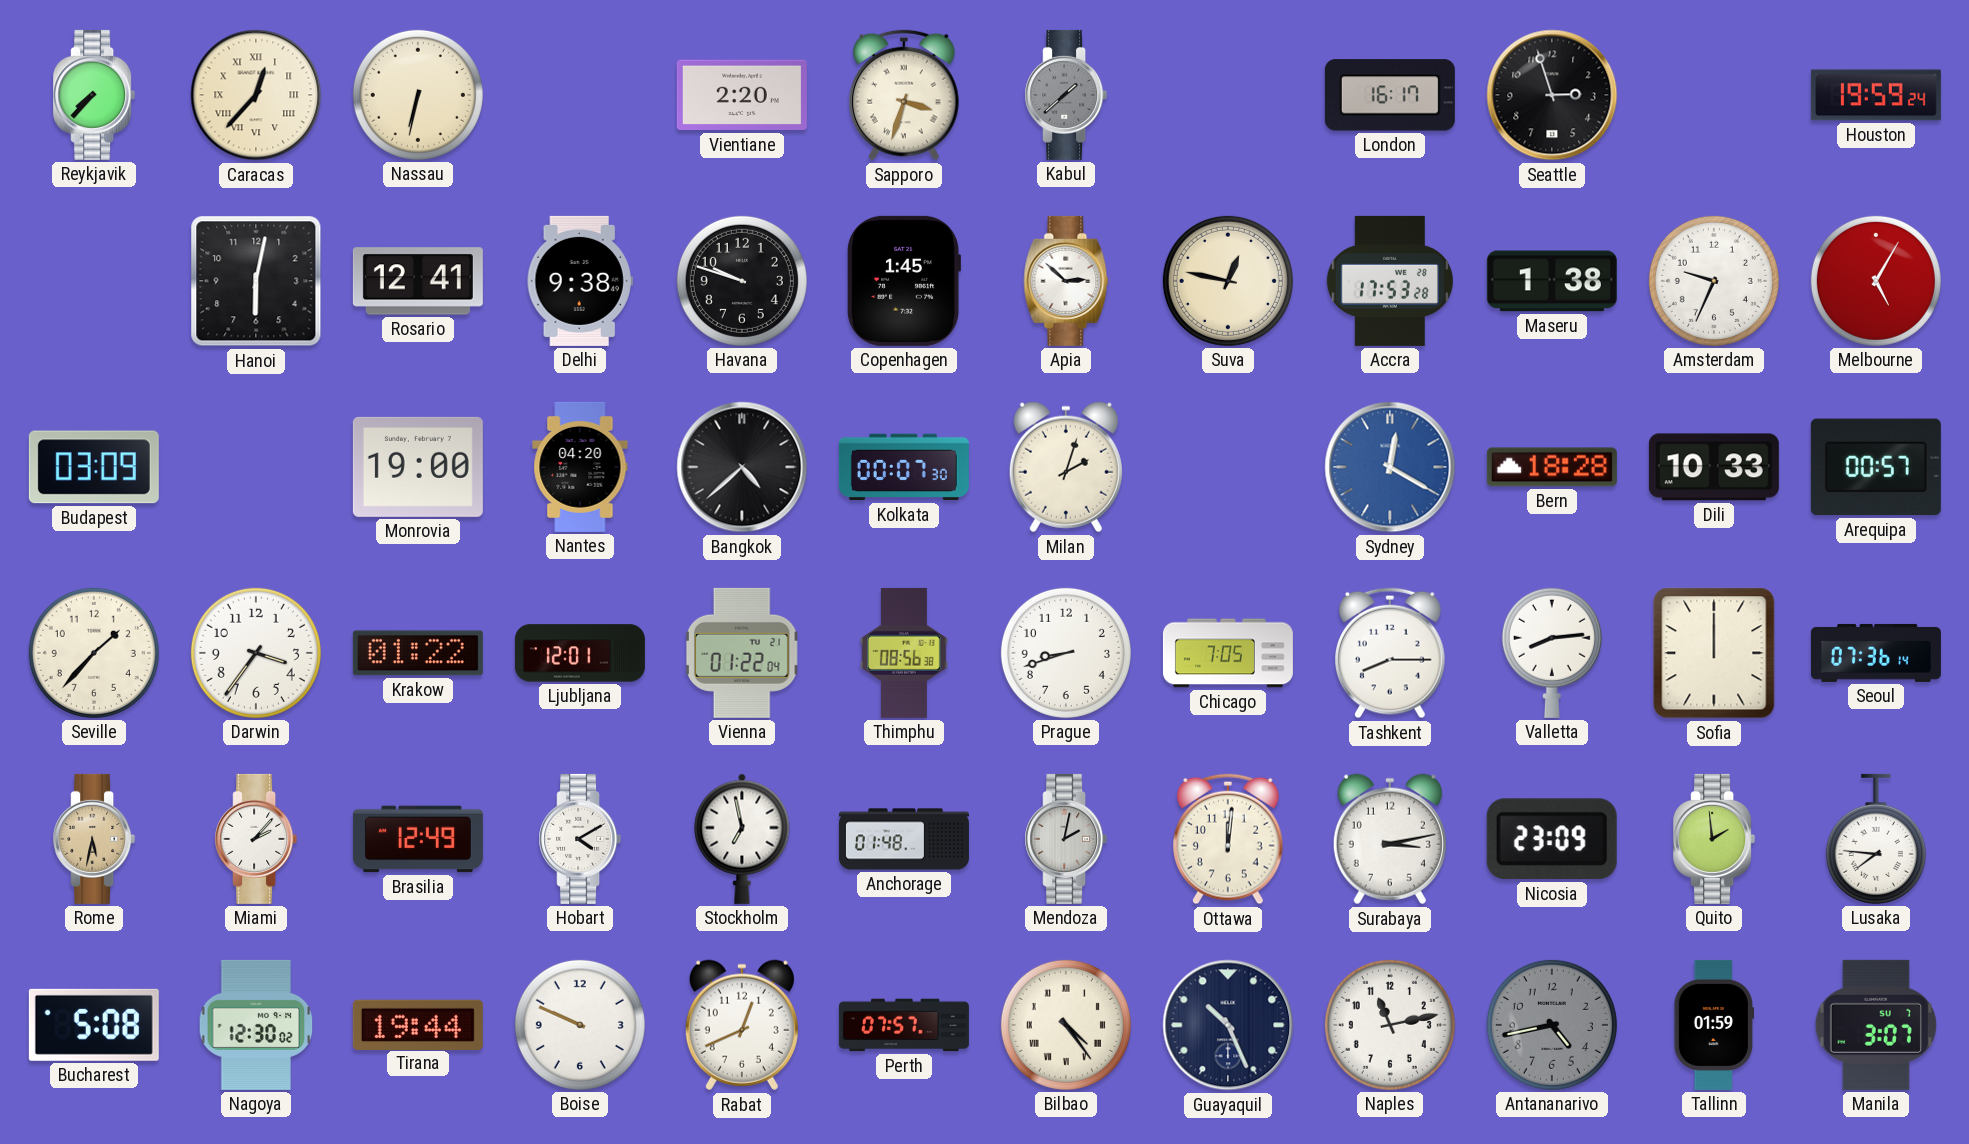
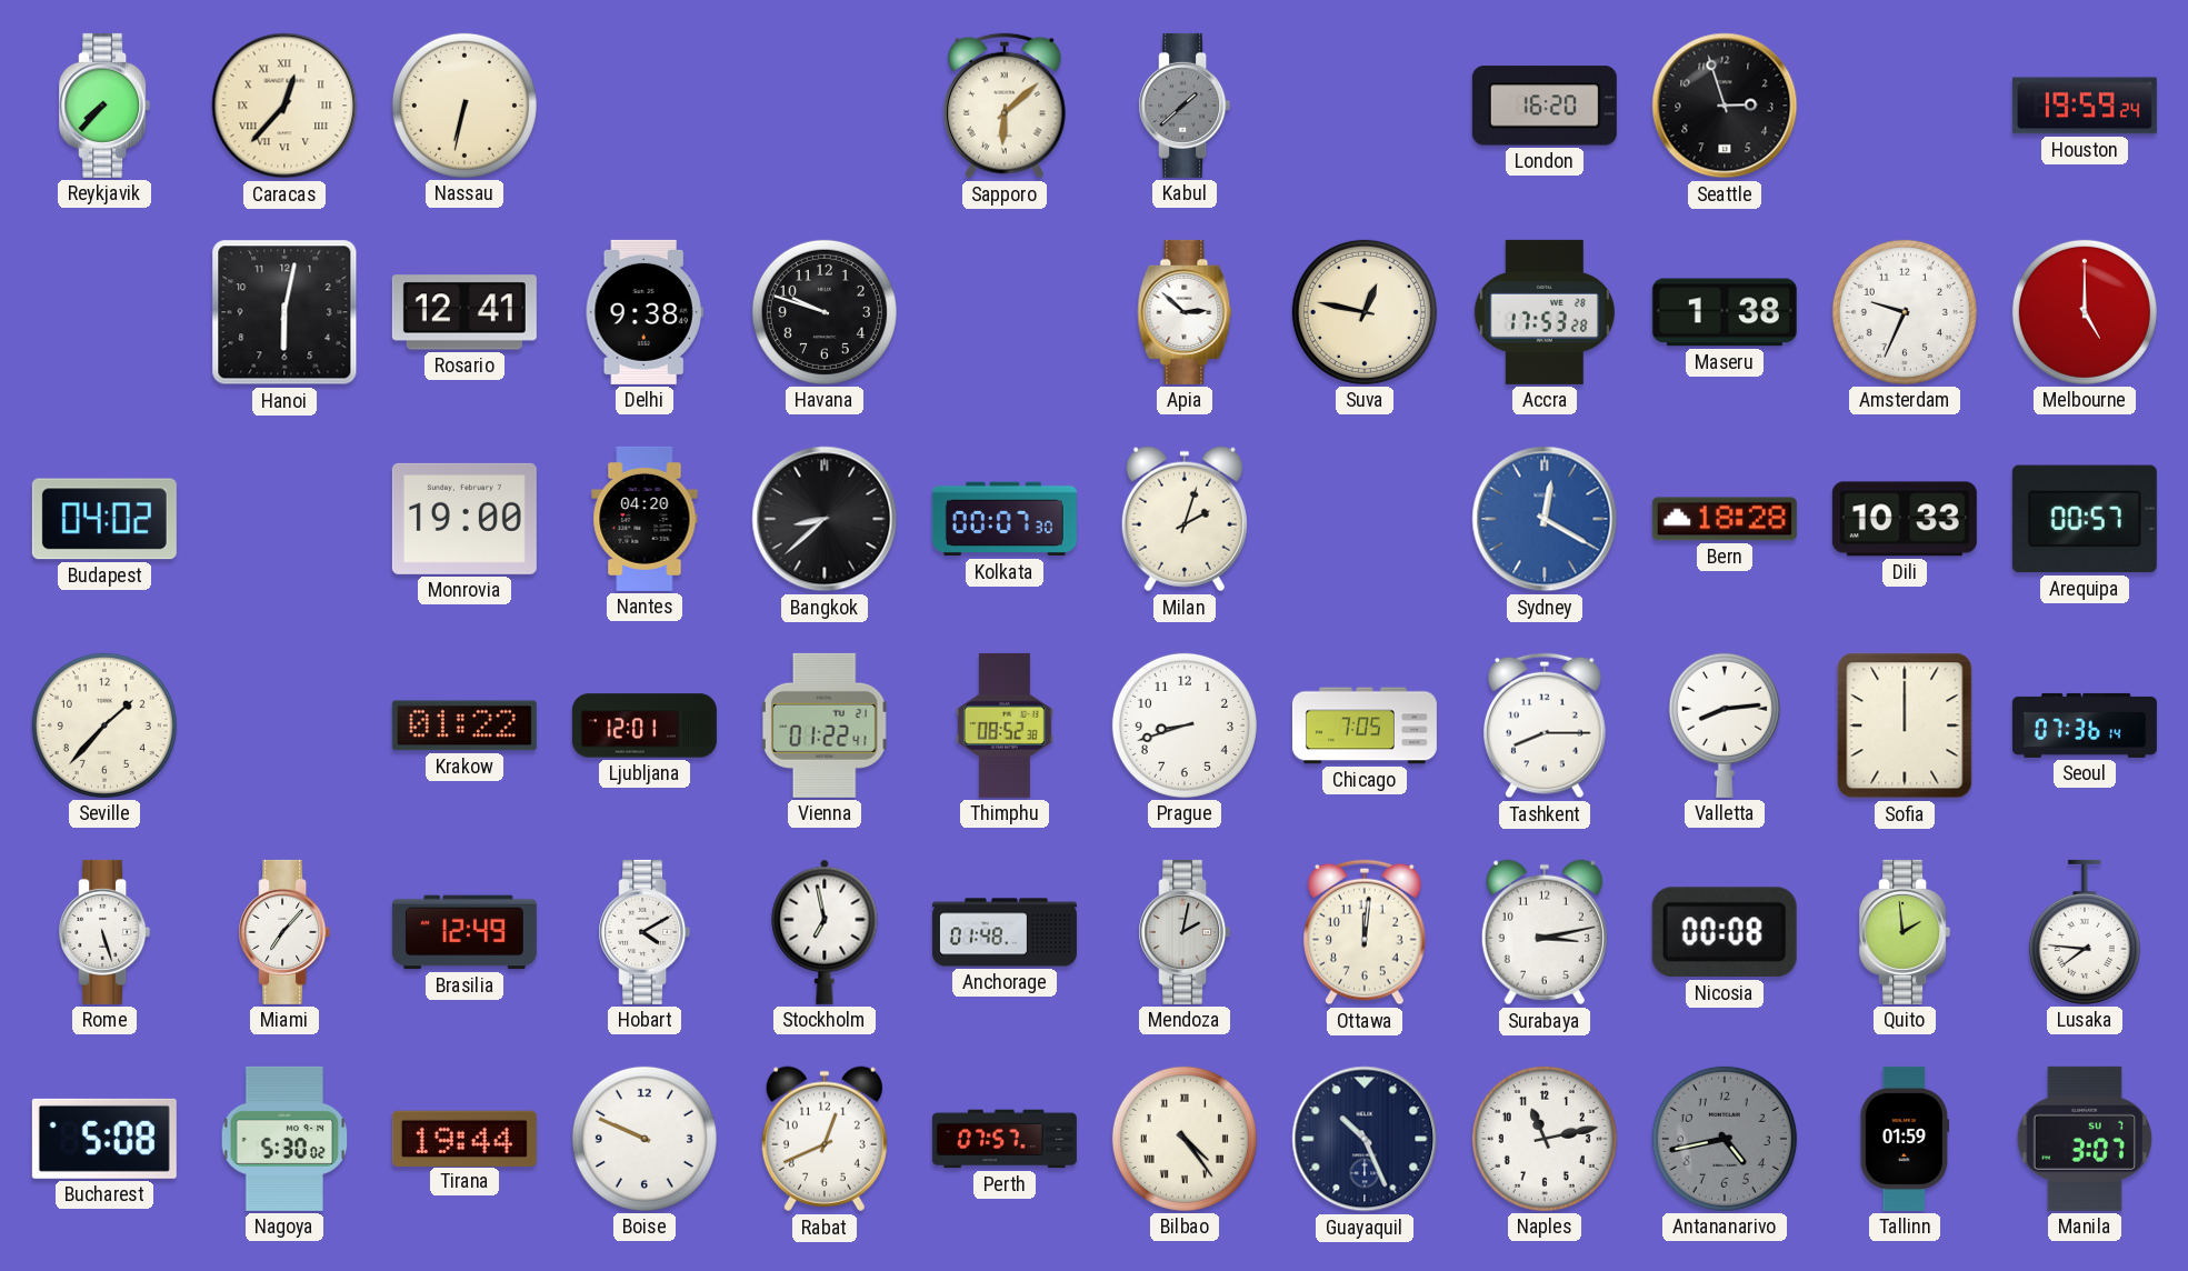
Vientiane: 2:20 -> none (742, 95)
Sapporo: 3:33 -> 6:08 (1006, 106)
London: 16:17 -> 16:20 (1545, 106)
Copenhagen: 1:45 -> none (904, 281)
Melbourne: 5:05 -> 5:00 (2085, 312)
Budapest: 03:09 -> 04:02 (104, 519)
Bangkok: 4:38 -> 8:38 (825, 519)
Darwin: 3:36 -> none (256, 653)
Vienna: 01:22:04 -> 01:22:41 (825, 725)
Thimphu: 08:56 -> 08:52 (1005, 725)
Rome: 5:32 -> 5:27 (104, 932)
Rome dial: champagne -> white (104, 932)
Miami: 2:07 -> 7:07 (284, 932)
Nicosia: 23:09 -> 00:08 (1725, 932)
Nagoya: 12:30 -> 5:30 (284, 1139)
